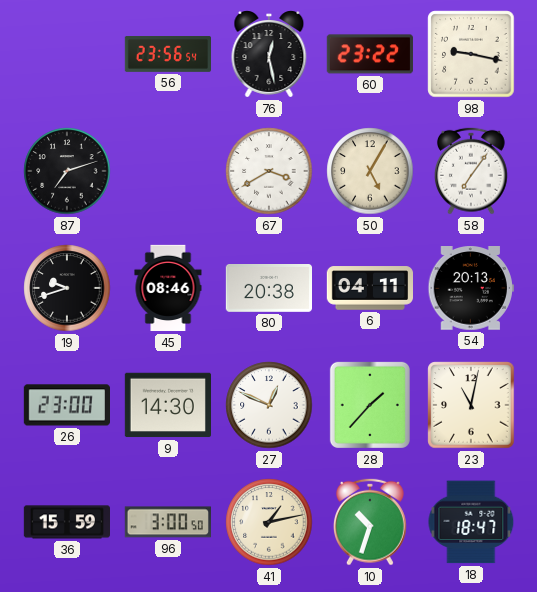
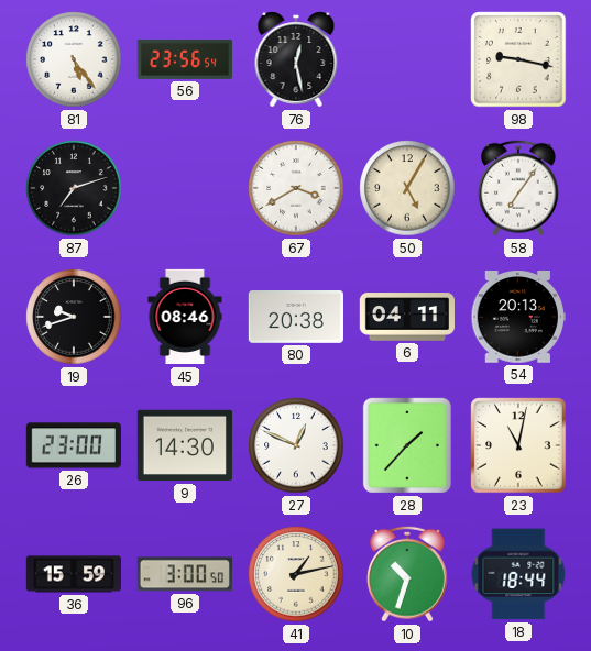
81: none -> 5:24 (74, 59)
60: 23:22 -> none (370, 54)
18: 18:47 -> 18:44 (518, 574)
